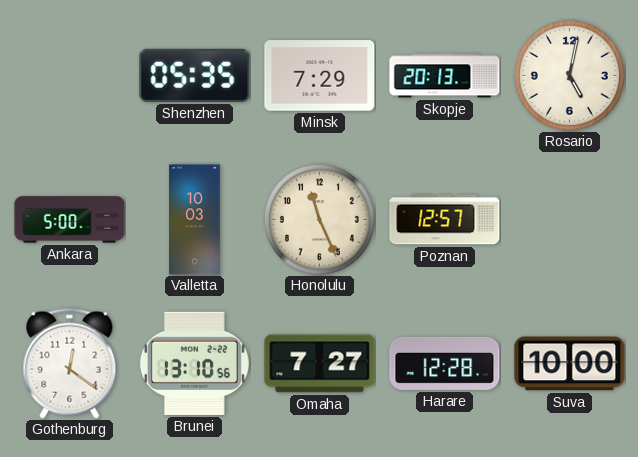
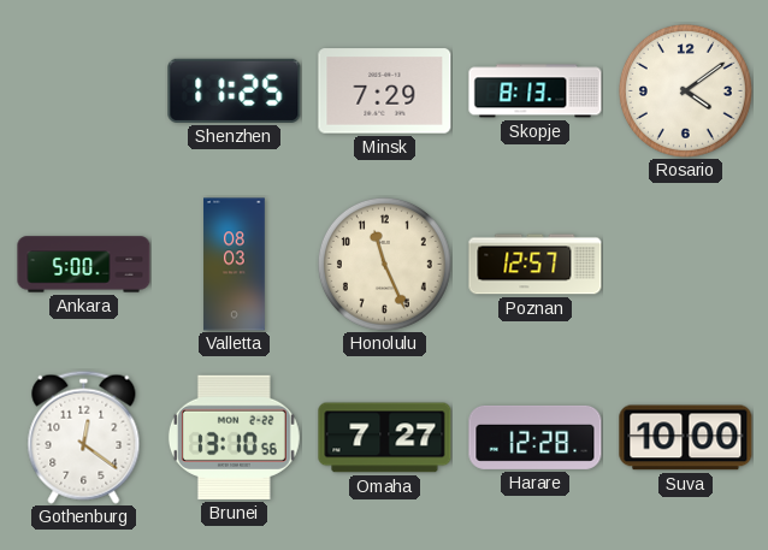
Shenzhen: 05:35 -> 11:25 (235, 90)
Skopje: 20:13 -> 8:13 (536, 91)
Rosario: 5:02 -> 4:09 (685, 90)
Valletta: 10:03 -> 08:03 (235, 265)
